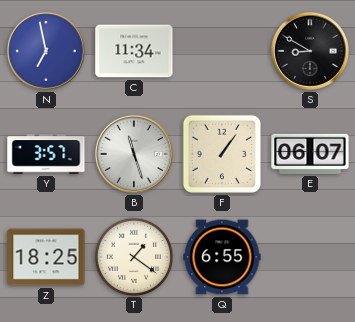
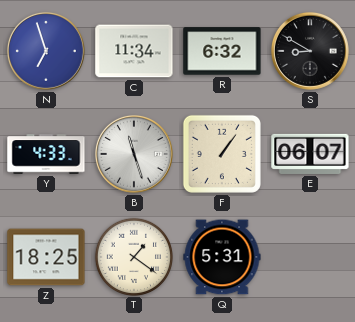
N: 6:58 -> 6:57 (46, 51)
R: none -> 6:32 (222, 51)
Y: 3:57 -> 4:33 (46, 154)
Q: 6:55 -> 5:31 (222, 257)
